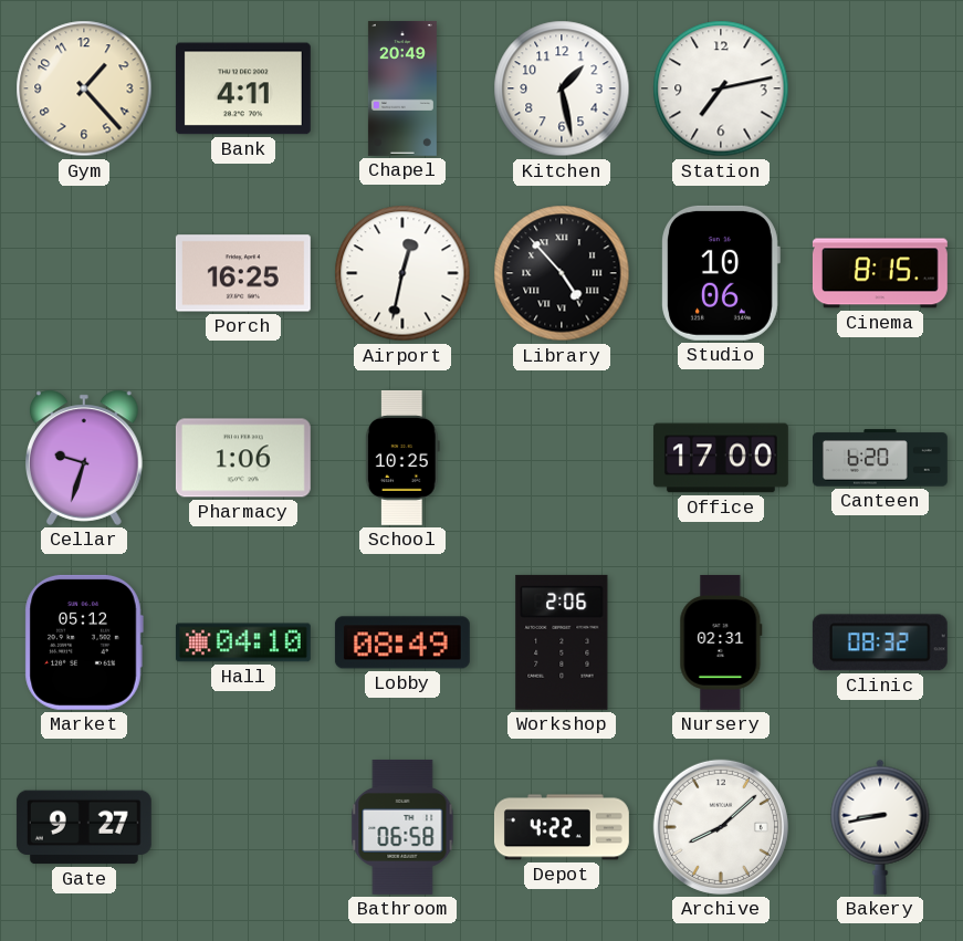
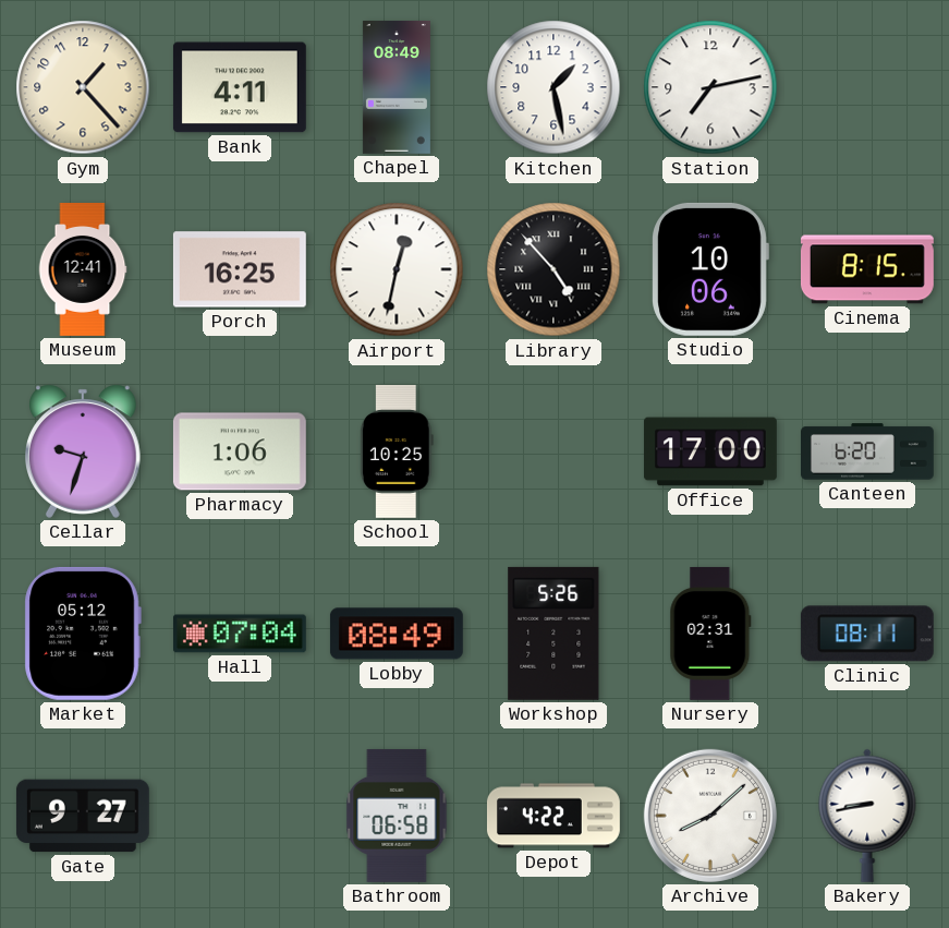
Chapel: 20:49 -> 08:49 (397, 87)
Museum: none -> 12:41 (83, 270)
Hall: 04:10 -> 07:04 (240, 634)
Workshop: 2:06 -> 5:26 (553, 634)
Clinic: 08:32 -> 08:11 (867, 634)
